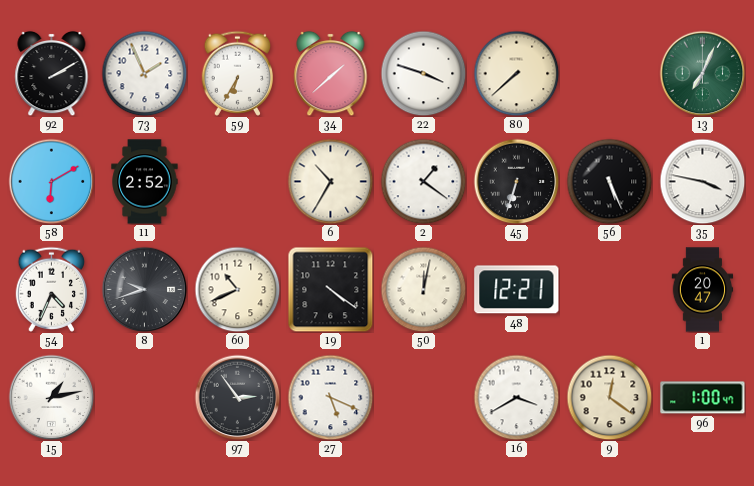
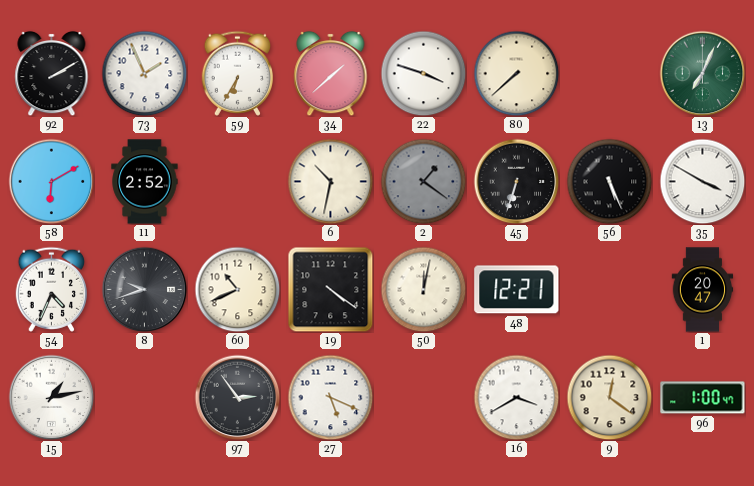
6: 10:35 -> 10:32 (330, 181)
2 dial: white -> grey (423, 181)
35: 3:47 -> 3:50 (702, 181)
